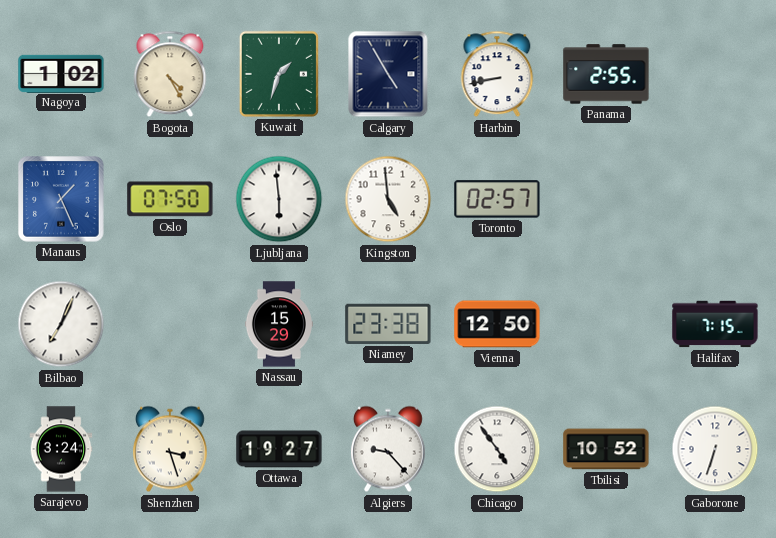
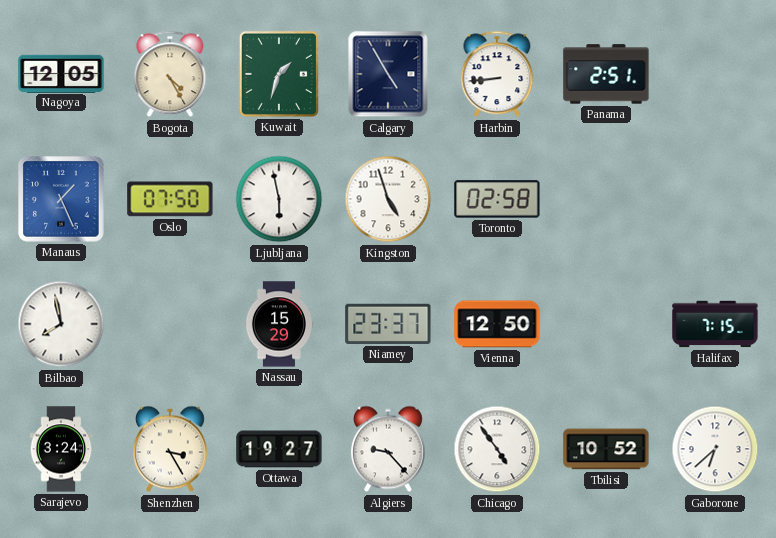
Nagoya: 1:02 -> 12:05 (61, 73)
Harbin: 8:43 -> 8:44 (497, 74)
Panama: 2:55 -> 2:51 (606, 74)
Ljubljana: 5:59 -> 5:58 (279, 199)
Kingston: 4:59 -> 4:57 (388, 199)
Toronto: 02:57 -> 02:58 (497, 199)
Bilbao: 7:04 -> 7:58 (61, 324)
Niamey: 23:38 -> 23:37 (388, 324)
Shenzhen: 3:27 -> 3:25 (170, 449)
Gaborone: 6:33 -> 6:38 (715, 449)
